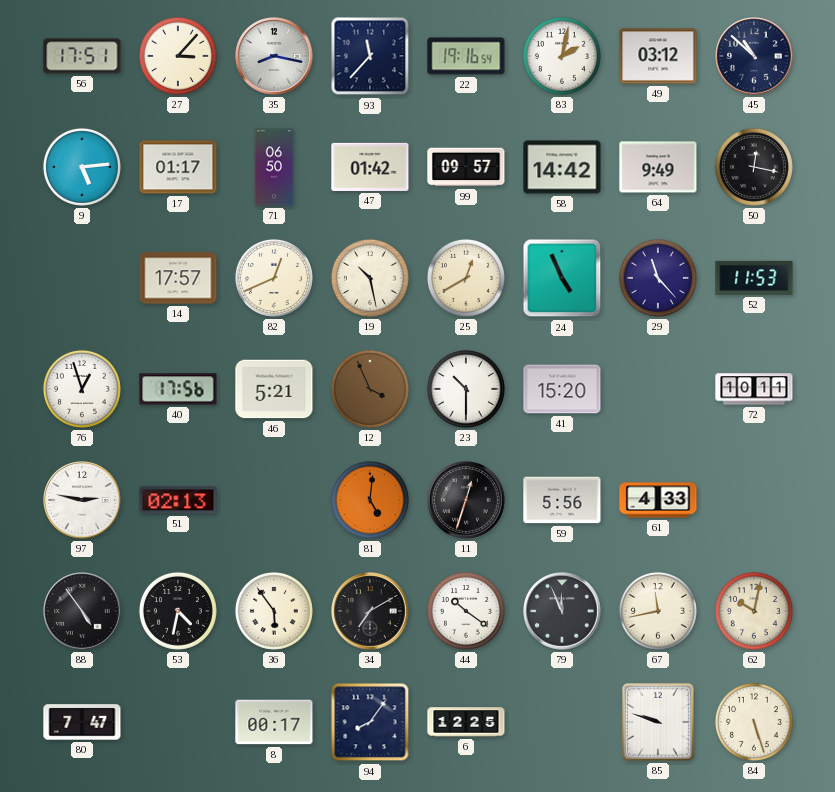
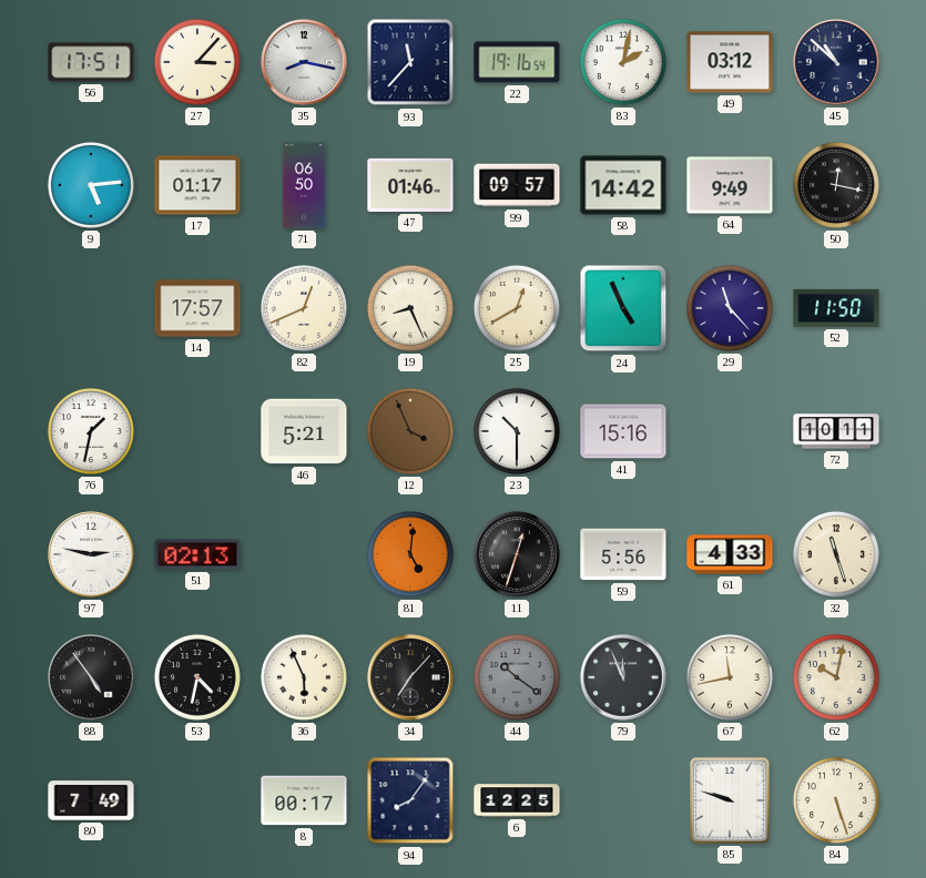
47: 01:42 -> 01:46 (410, 185)
19: 10:28 -> 8:26 (410, 308)
52: 11:53 -> 11:50 (836, 308)
76: 12:57 -> 1:32 (91, 431)
40: 17:56 -> none (178, 389)
41: 15:20 -> 15:16 (623, 431)
32: none -> 11:27 (836, 554)
36: 5:54 -> 5:56 (304, 677)
34: 7:10 -> 7:07 (410, 677)
44 dial: white -> grey (517, 677)
80: 7:47 -> 7:49 (91, 800)
